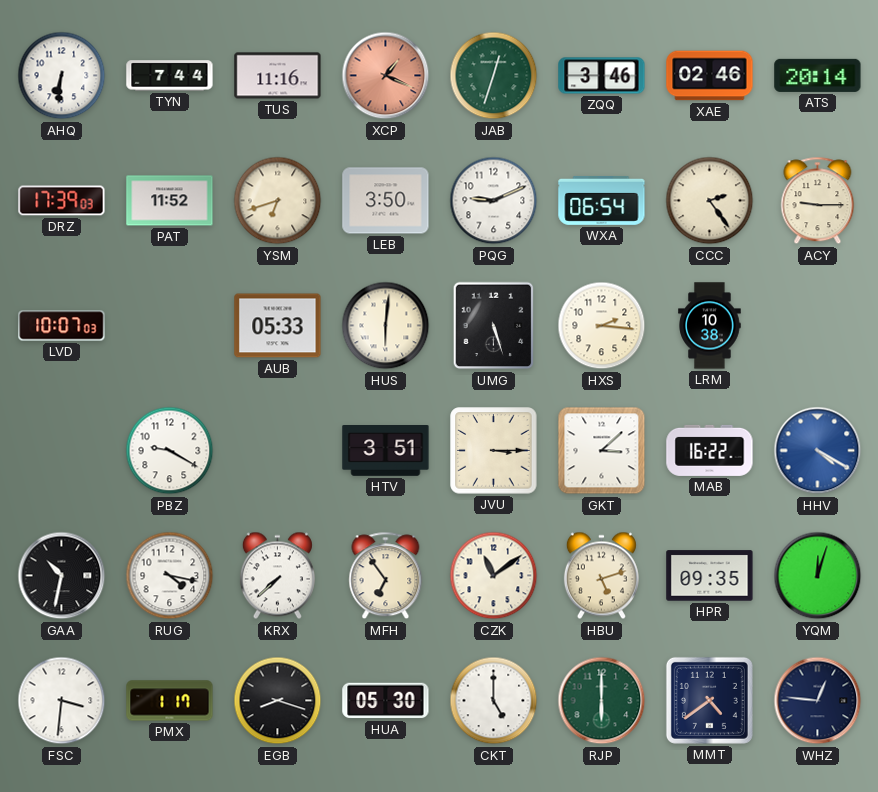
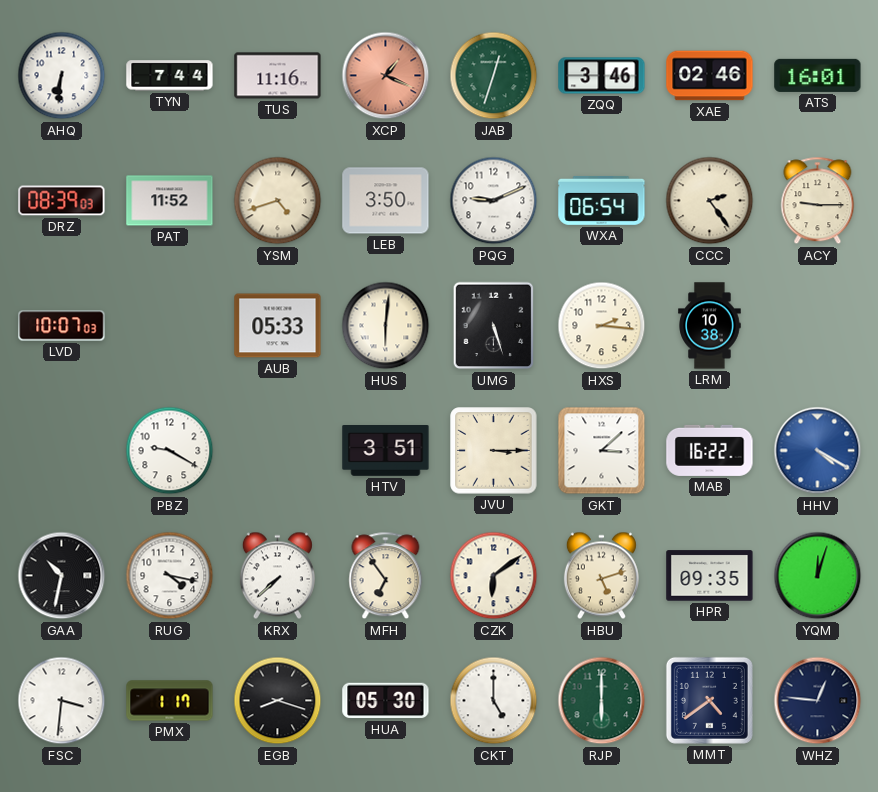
ATS: 20:14 -> 16:01 (818, 75)
DRZ: 17:39 -> 08:39 (62, 201)
YSM: 6:42 -> 4:42 (278, 201)
CZK: 11:09 -> 6:09 (494, 576)
